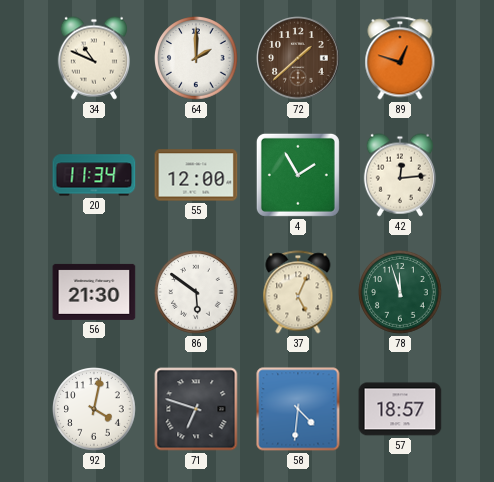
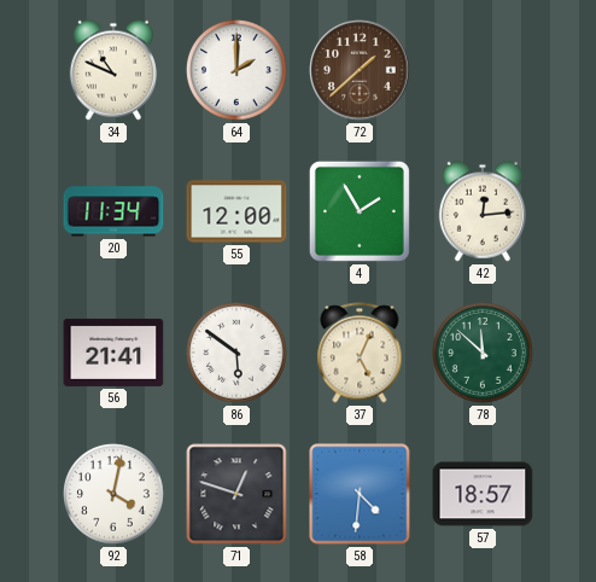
89: 12:48 -> none (400, 58)
56: 21:30 -> 21:41 (113, 353)
78: 11:57 -> 11:52 (483, 353)
71: 6:48 -> 12:48 (236, 494)
